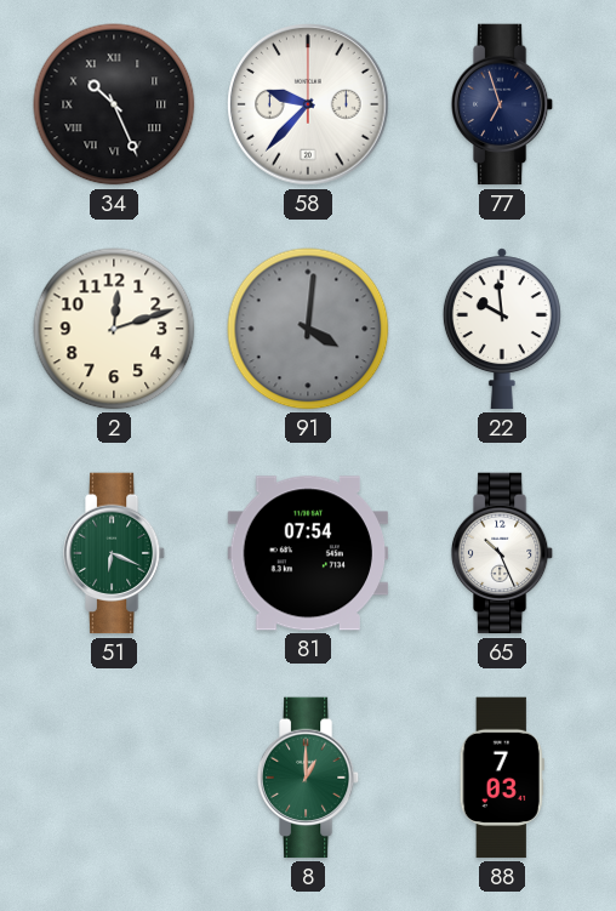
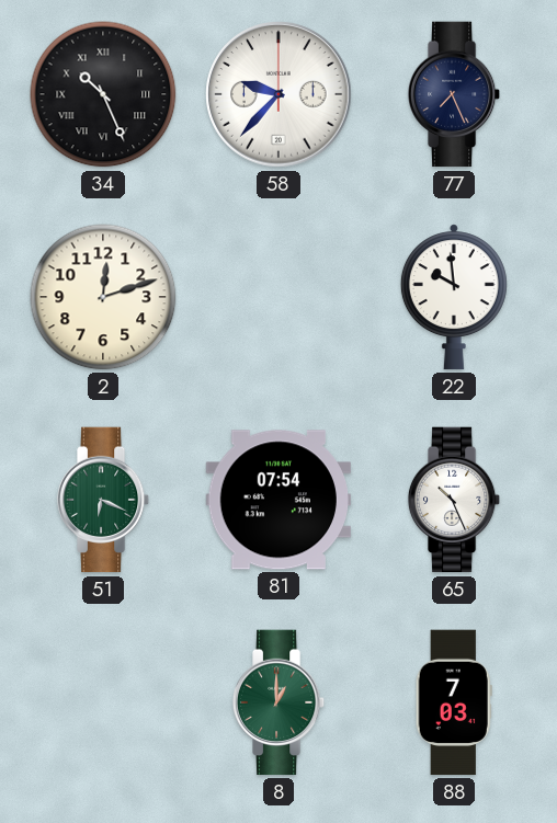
77: 6:57 -> 7:26 (454, 94)
91: 4:01 -> none (308, 329)
